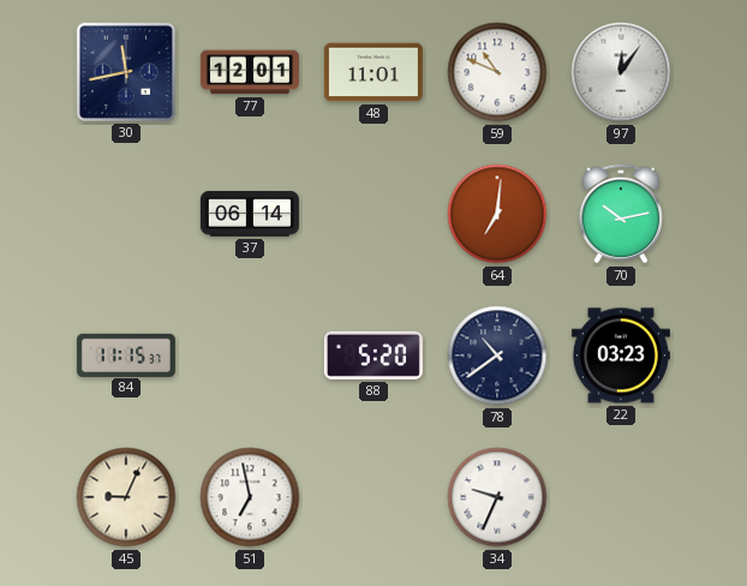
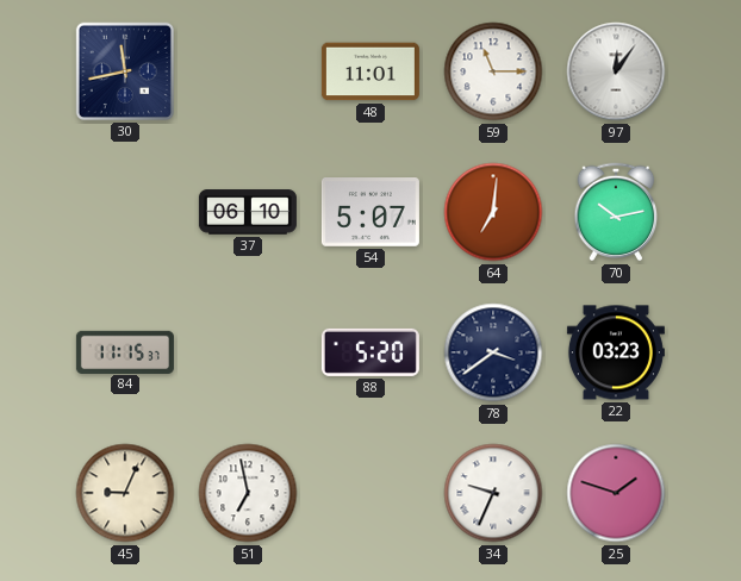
77: 12:01 -> none (250, 72)
59: 10:49 -> 11:15 (493, 71)
37: 06:14 -> 06:10 (248, 212)
54: none -> 5:07 (370, 213)
78: 10:39 -> 3:39 (493, 352)
25: none -> 1:48 (616, 493)
